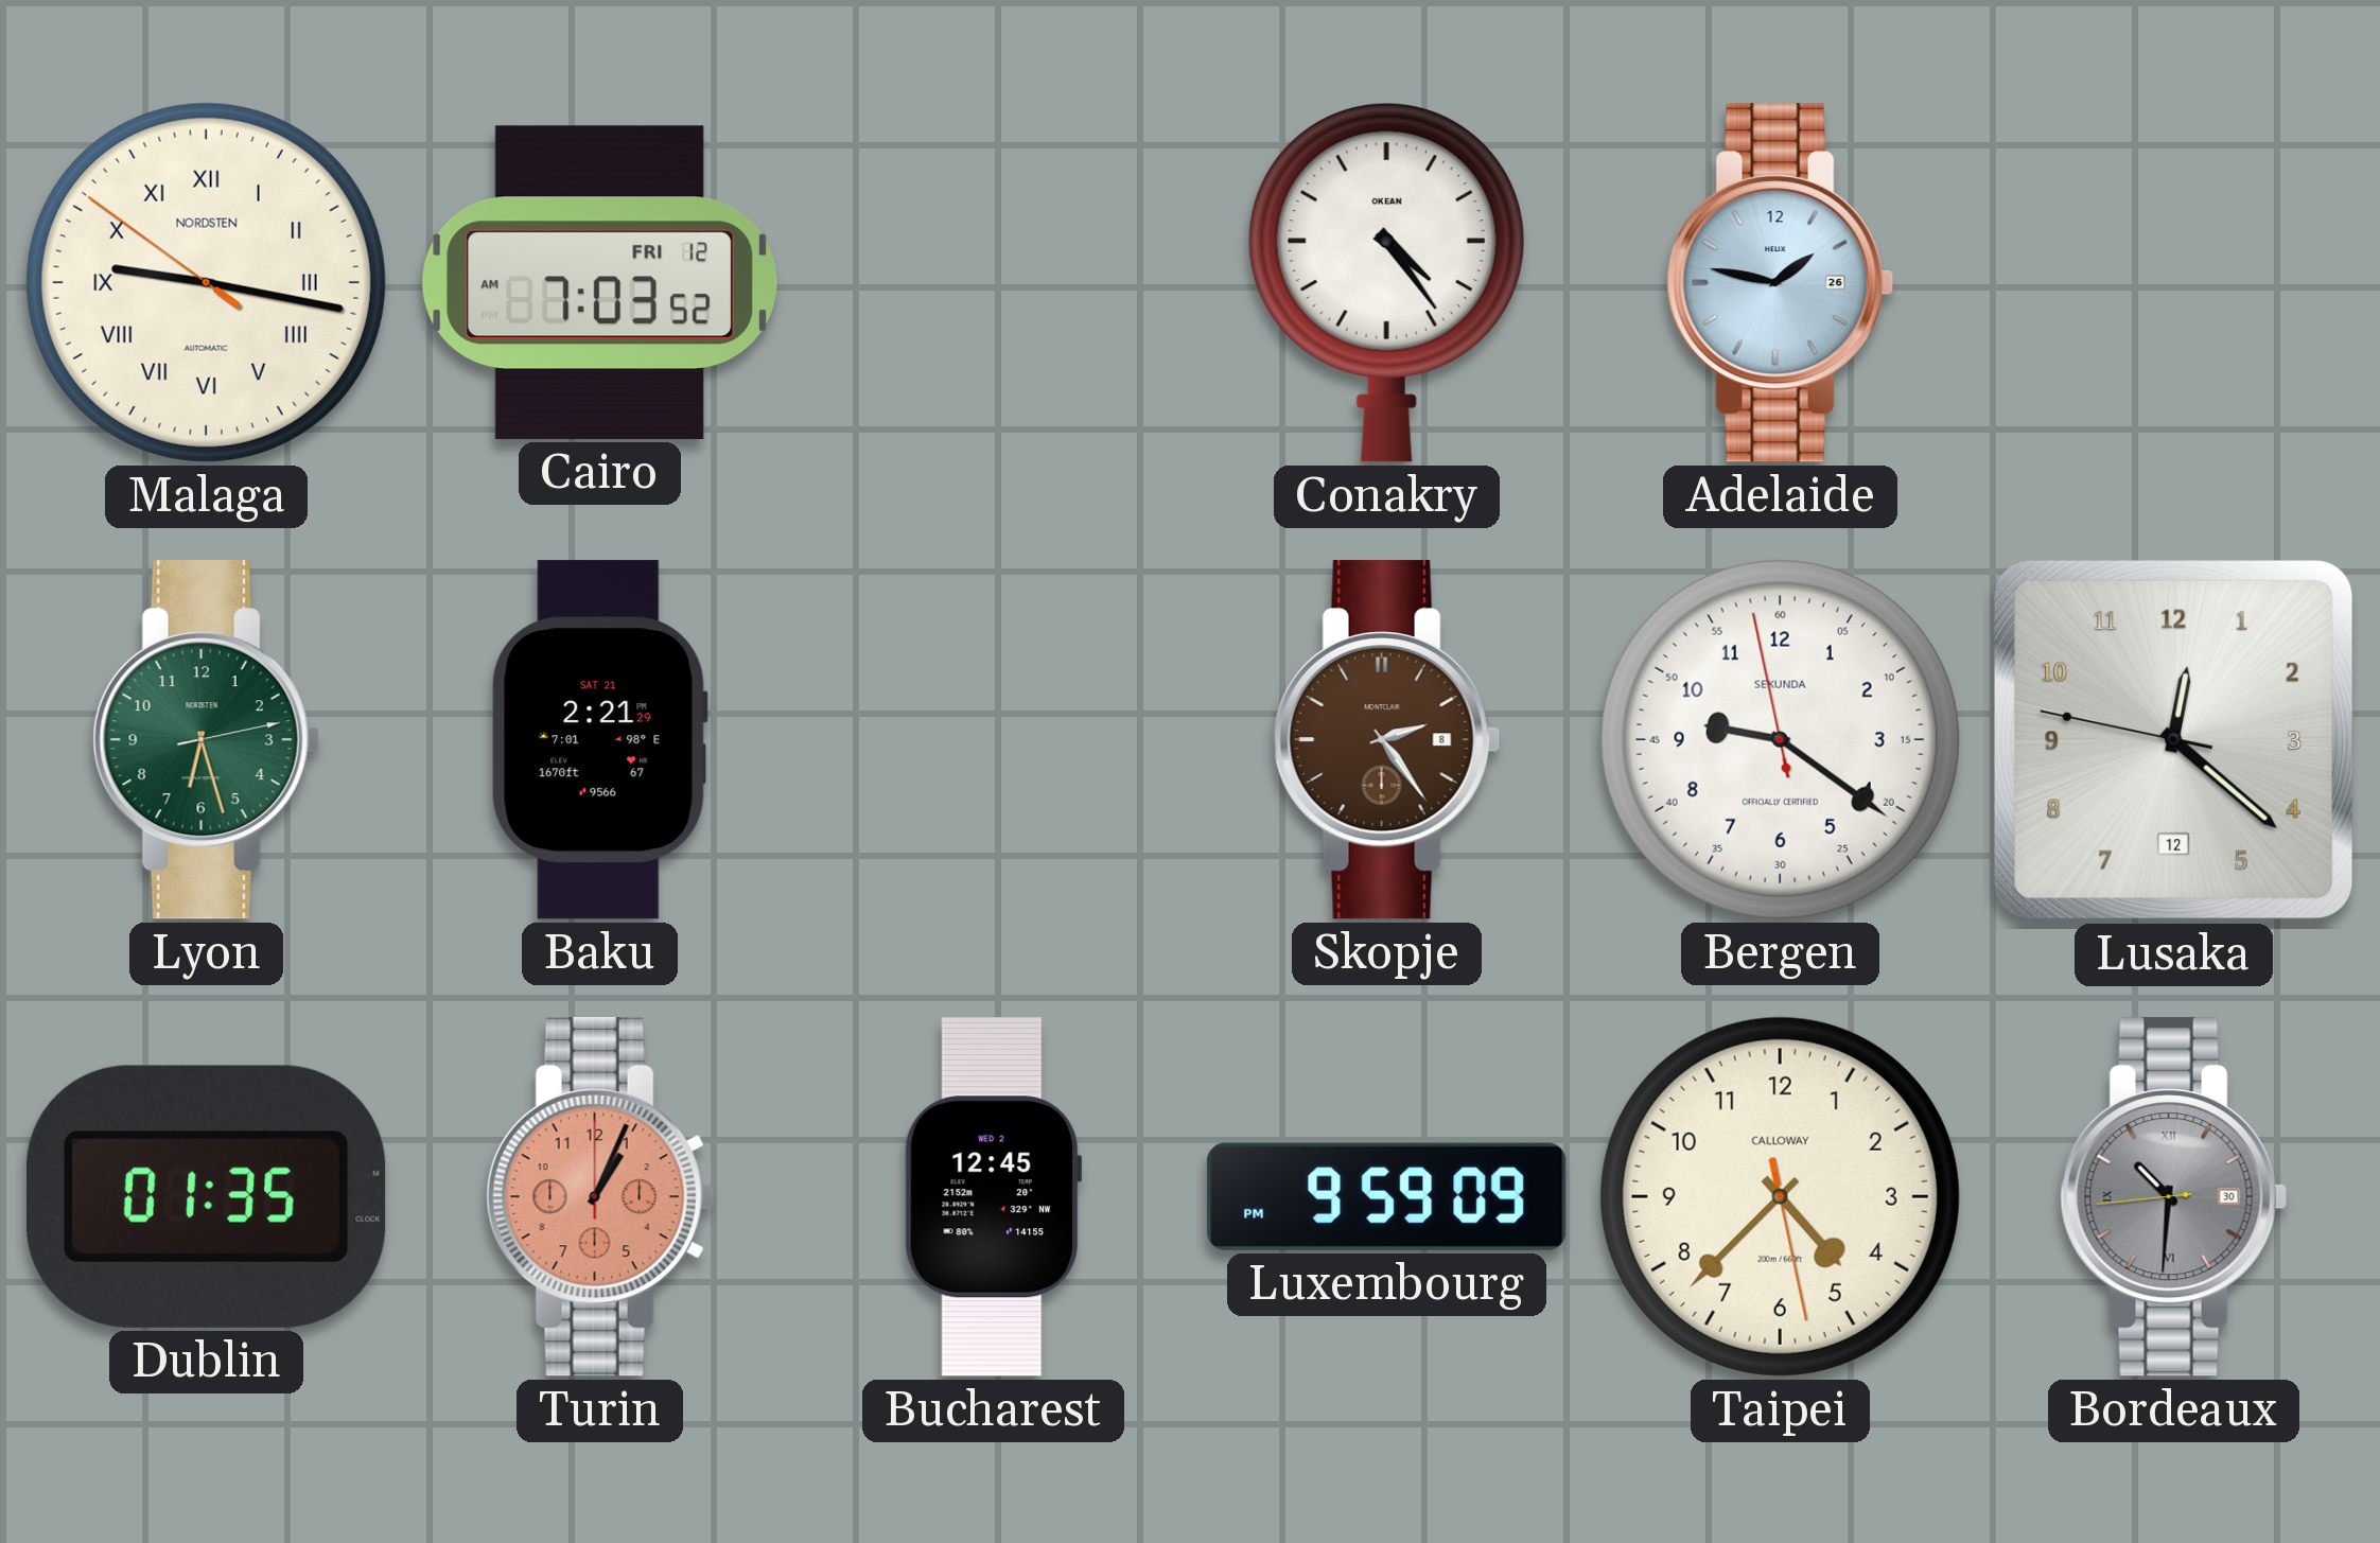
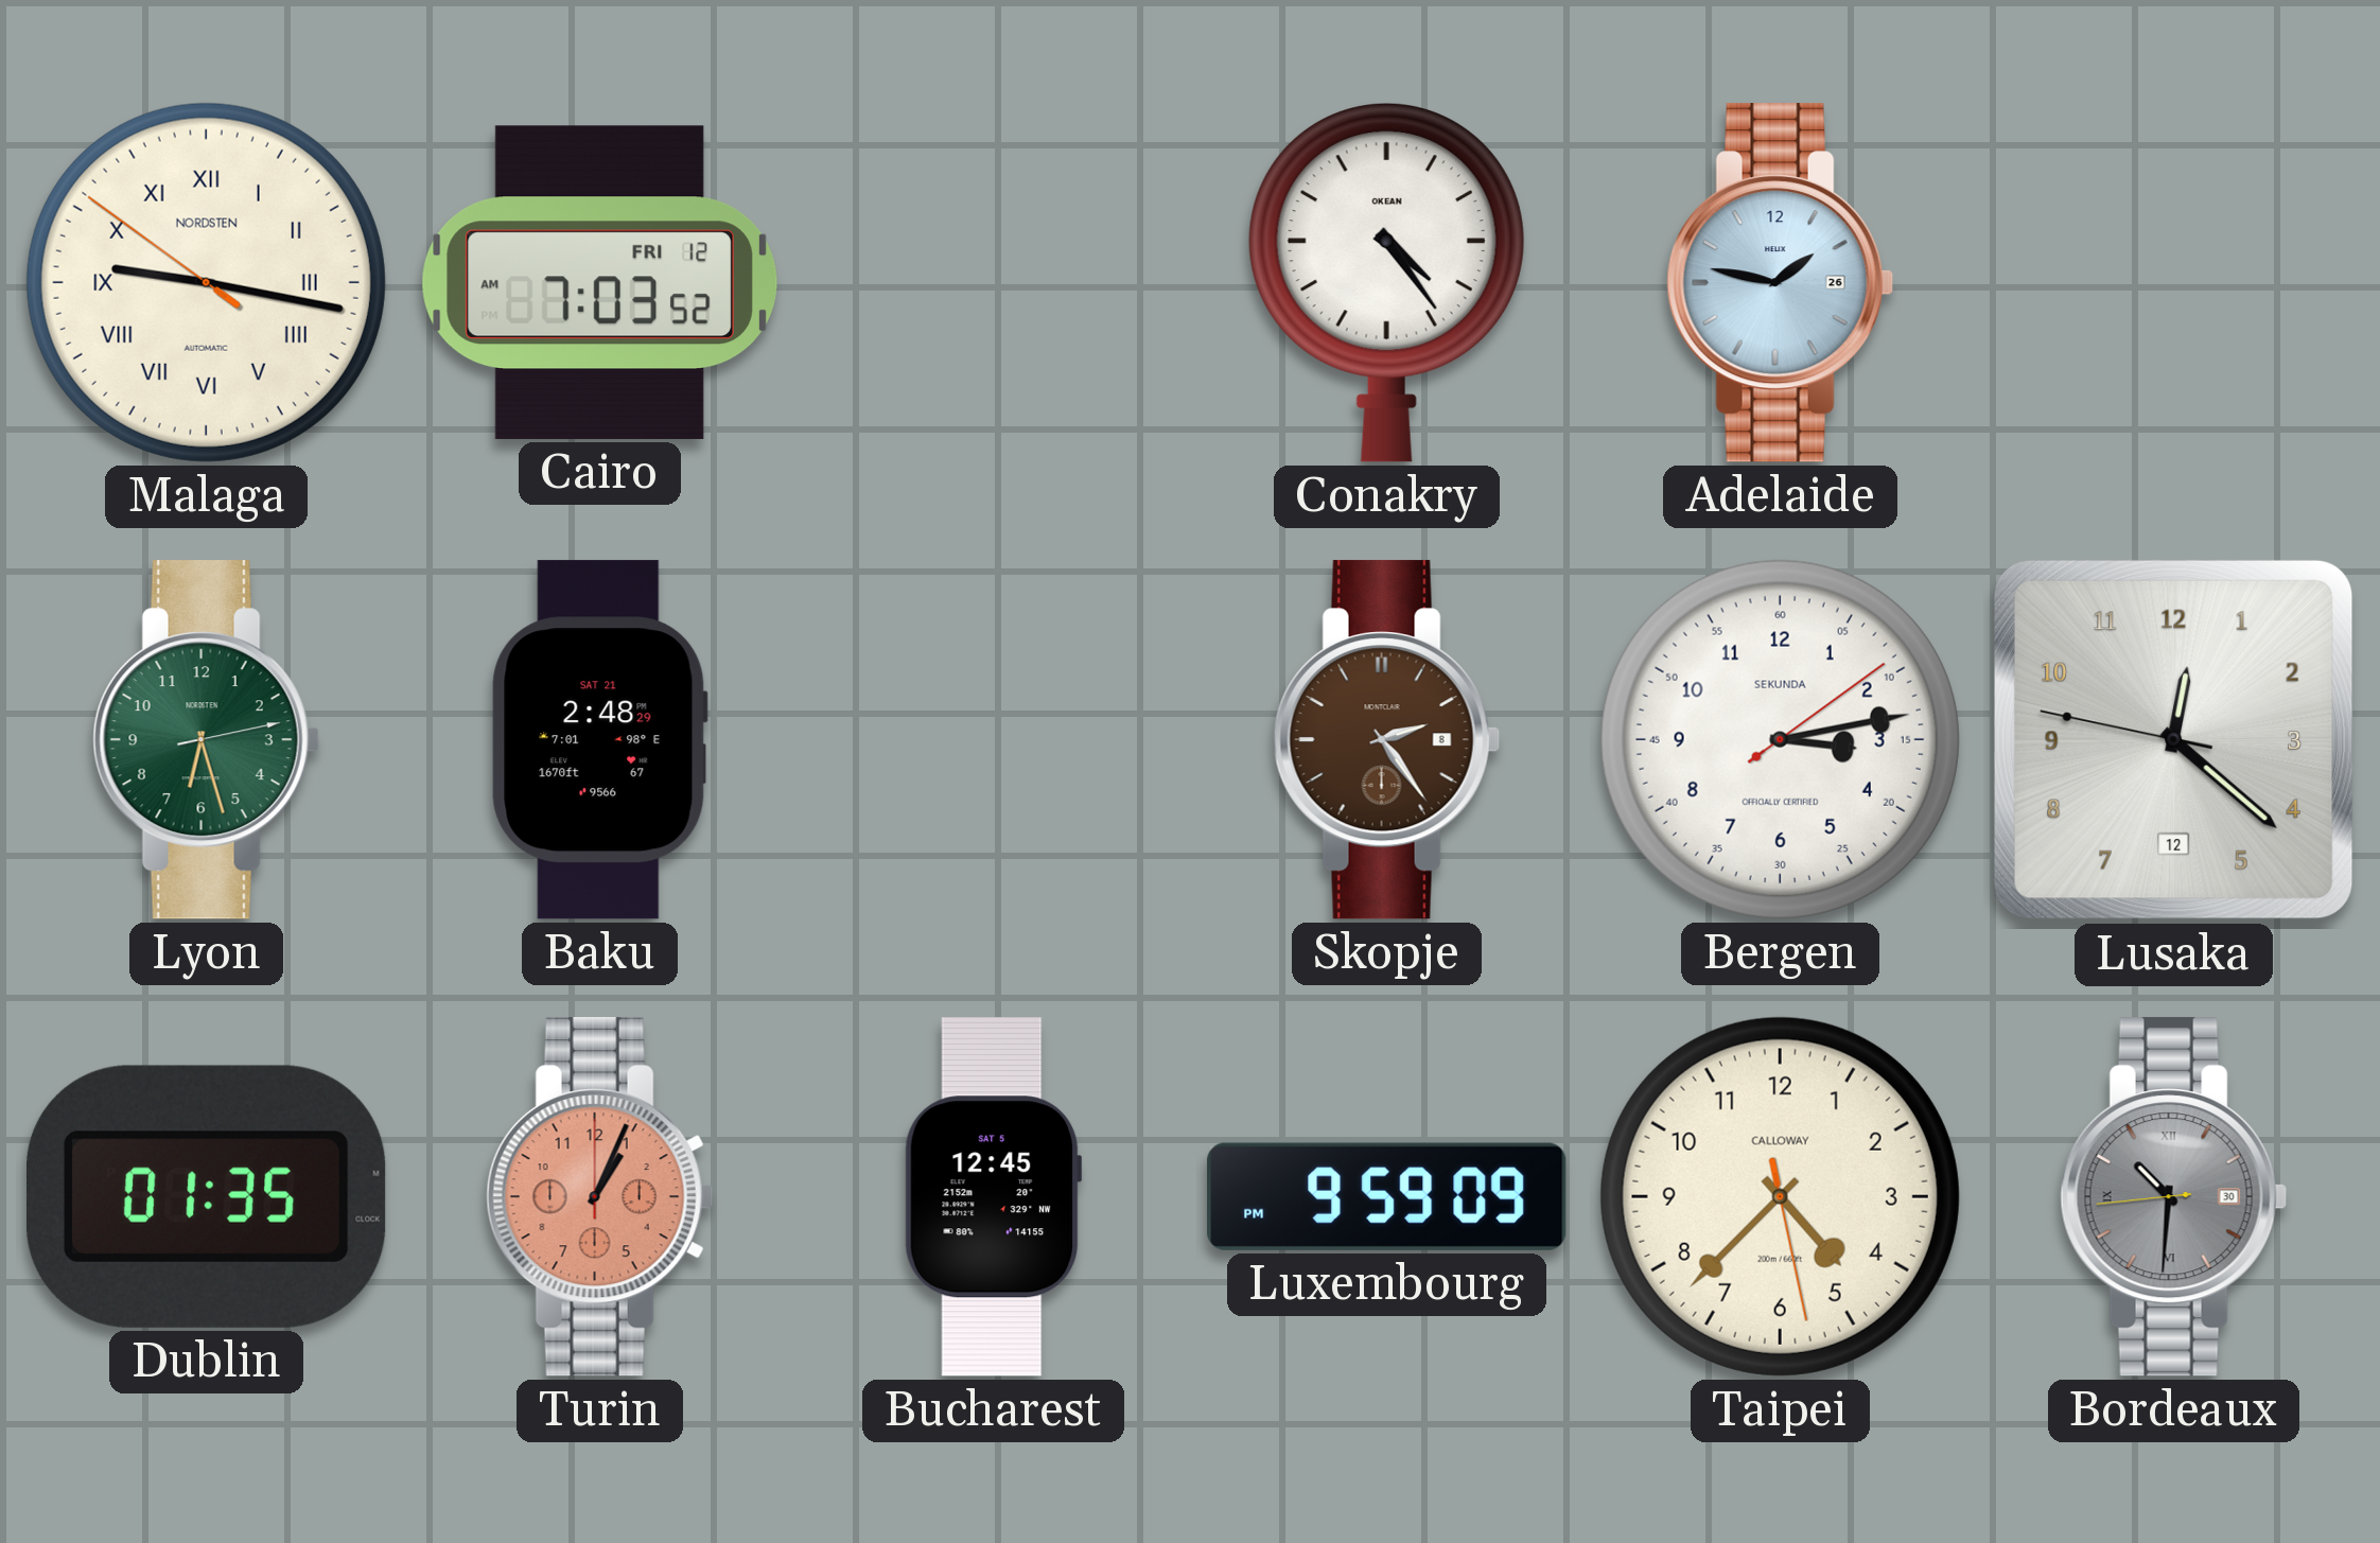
Baku: 2:21 -> 2:48 (599, 740)
Bergen: 9:20 -> 3:13 (1780, 739)
Bucharest date: WED 2 -> SAT 5 (993, 1197)
